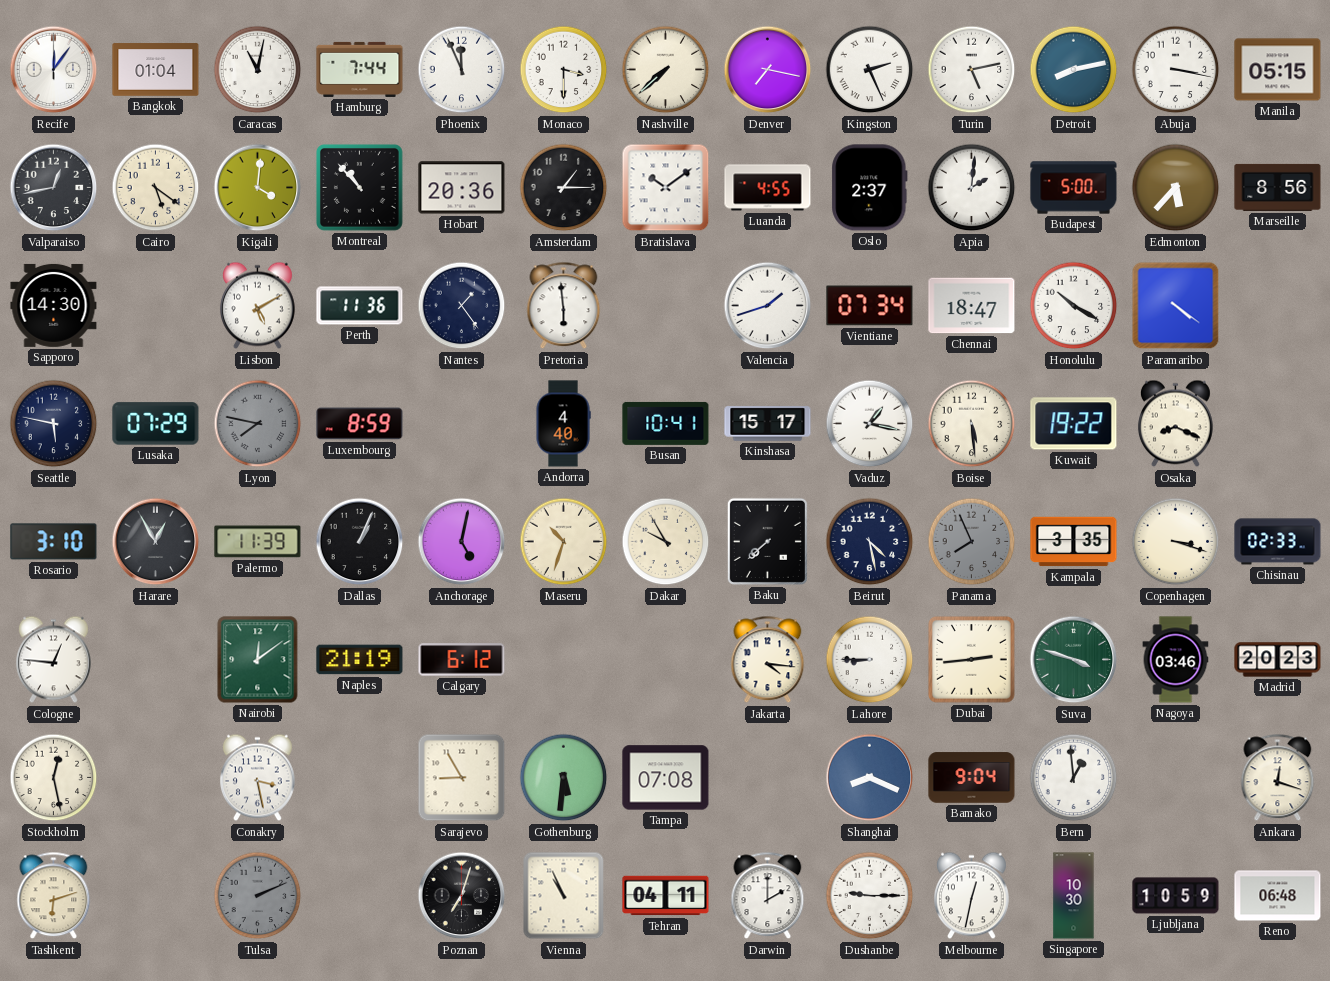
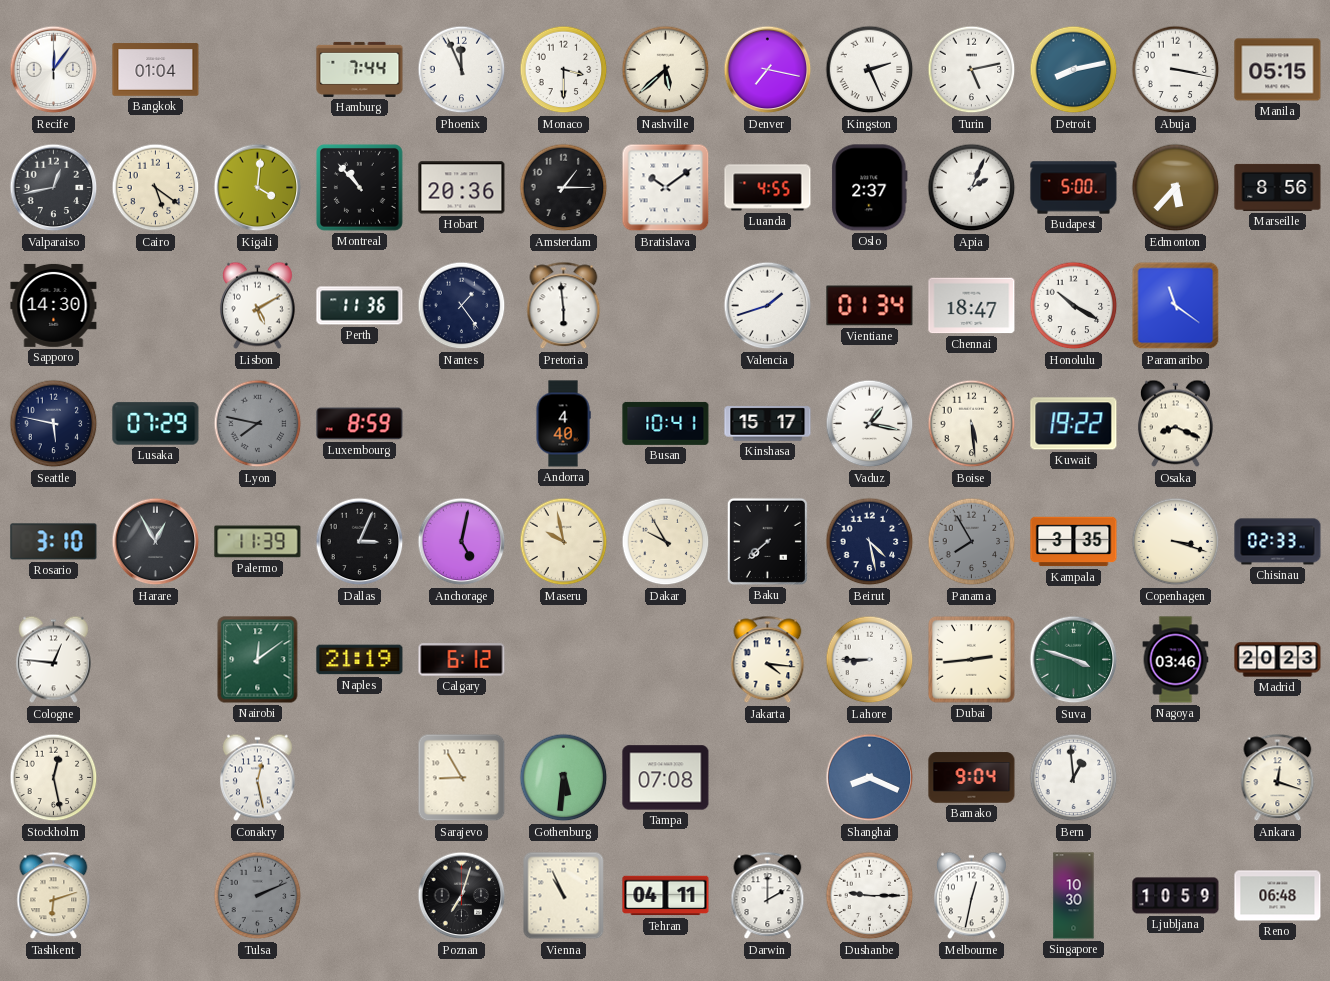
Caracas: 11:02 -> none (258, 70)
Nashville: 7:38 -> 5:38 (666, 70)
Apia: 2:01 -> 2:04 (972, 188)
Vientiane: 07:34 -> 01:34 (870, 306)
Paramaribo: 4:21 -> 11:21 (1176, 306)
Dallas: 1:04 -> 3:04 (360, 542)
Maseru: 10:33 -> 9:58 (564, 542)
Panama: 7:56 -> 7:55 (972, 542)
Conakry: 3:28 -> 12:28 (257, 778)
